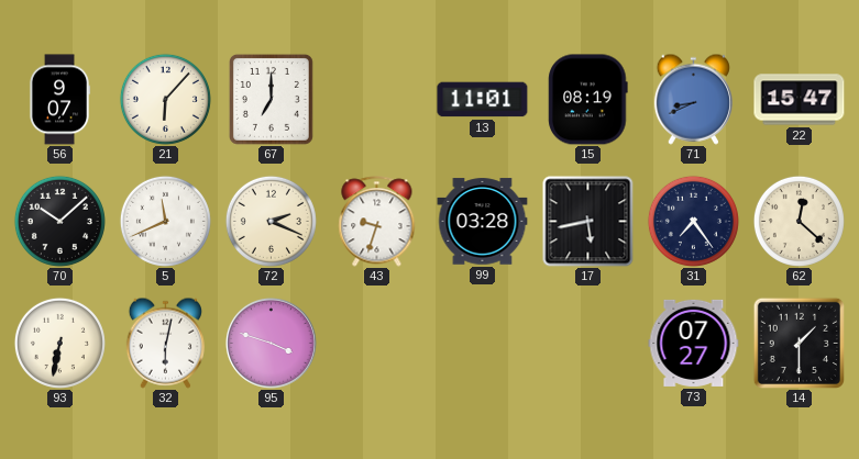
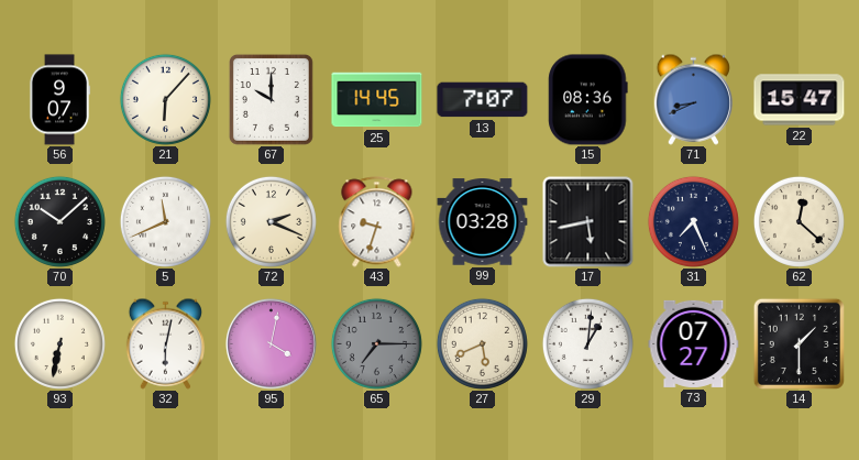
67: 7:00 -> 10:00 (271, 99)
25: none -> 14:45 (377, 100)
13: 11:01 -> 7:07 (483, 100)
15: 08:19 -> 08:36 (588, 100)
31: 7:24 -> 7:26 (693, 221)
95: 3:48 -> 4:02 (271, 343)
65: none -> 7:15 (376, 343)
27: none -> 5:41 (482, 343)
29: none -> 1:01 (587, 343)
